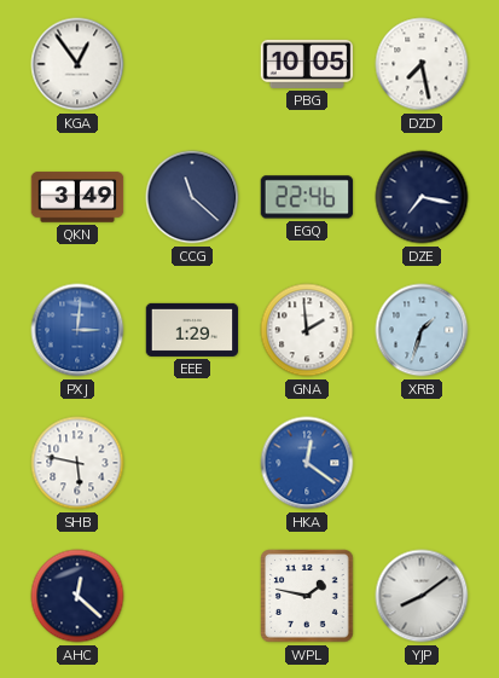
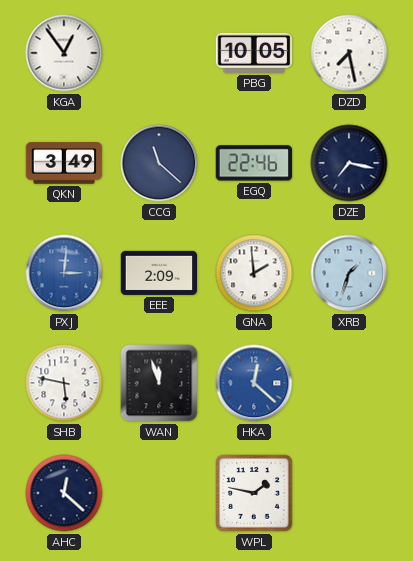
EEE: 1:29 -> 2:09 (159, 273)
WAN: none -> 11:57 (159, 383)
HKA: 12:21 -> 12:22 (254, 383)
YJP: 8:09 -> none (422, 596)
